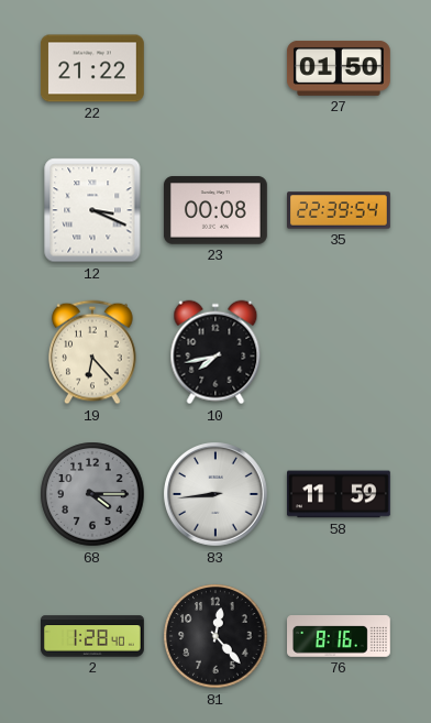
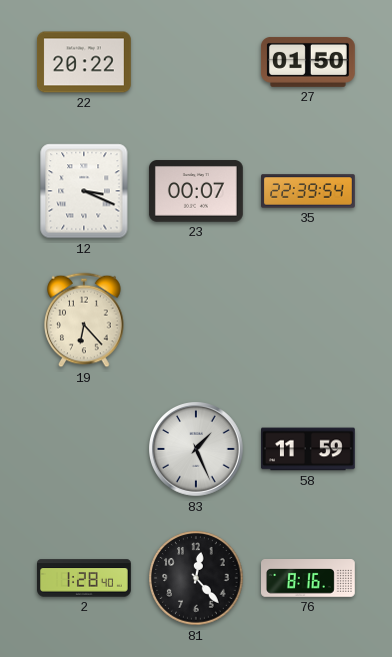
22: 21:22 -> 20:22 (85, 62)
23: 00:08 -> 00:07 (196, 191)
10: 7:43 -> none (215, 352)
68: 4:15 -> none (92, 494)
83: 8:44 -> 1:26 (197, 450)
